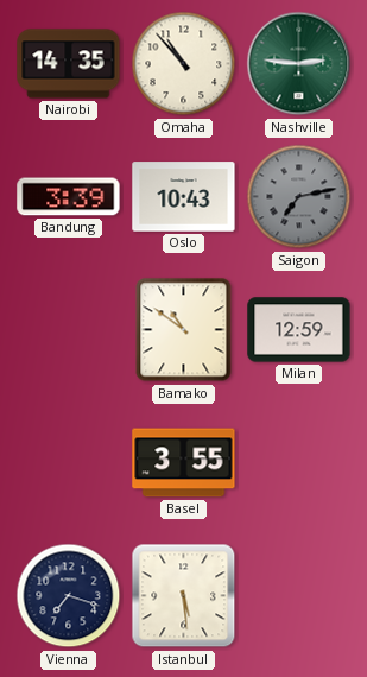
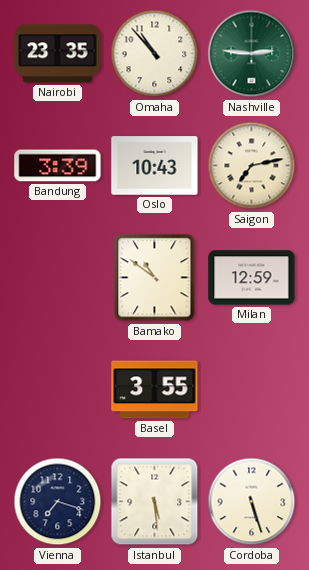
Nairobi: 14:35 -> 23:35 (58, 54)
Saigon dial: grey -> cream (252, 166)
Cordoba: none -> 5:27 (252, 502)
